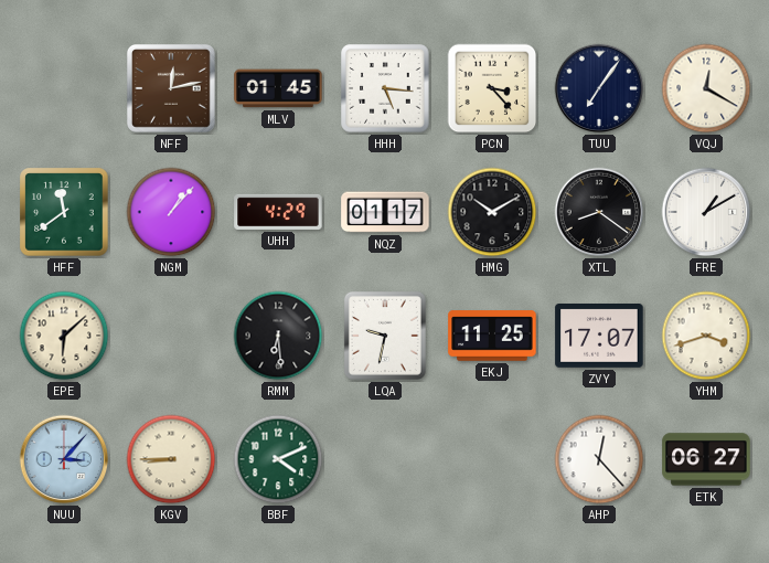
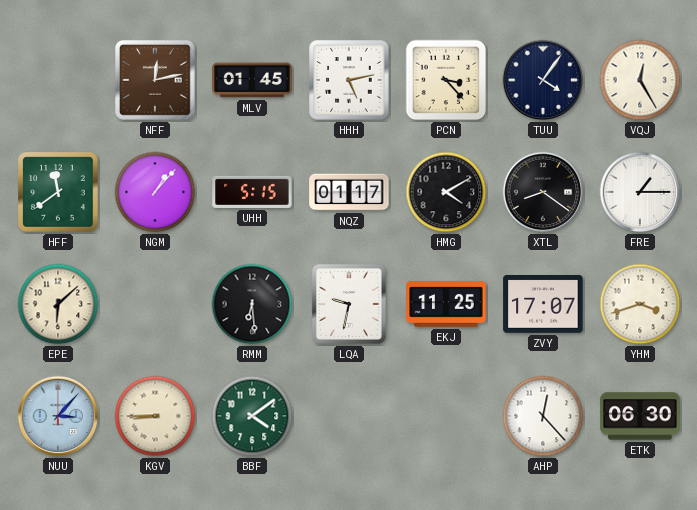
HHH: 5:16 -> 5:13 (349, 80)
TUU: 7:06 -> 4:06 (543, 80)
VQJ: 12:20 -> 12:25 (640, 80)
UHH: 4:29 -> 5:15 (252, 192)
HMG: 10:10 -> 4:10 (446, 192)
FRE: 1:10 -> 1:15 (640, 192)
BBF: 4:11 -> 4:09 (252, 416)
ETK: 06:27 -> 06:30 (640, 416)
